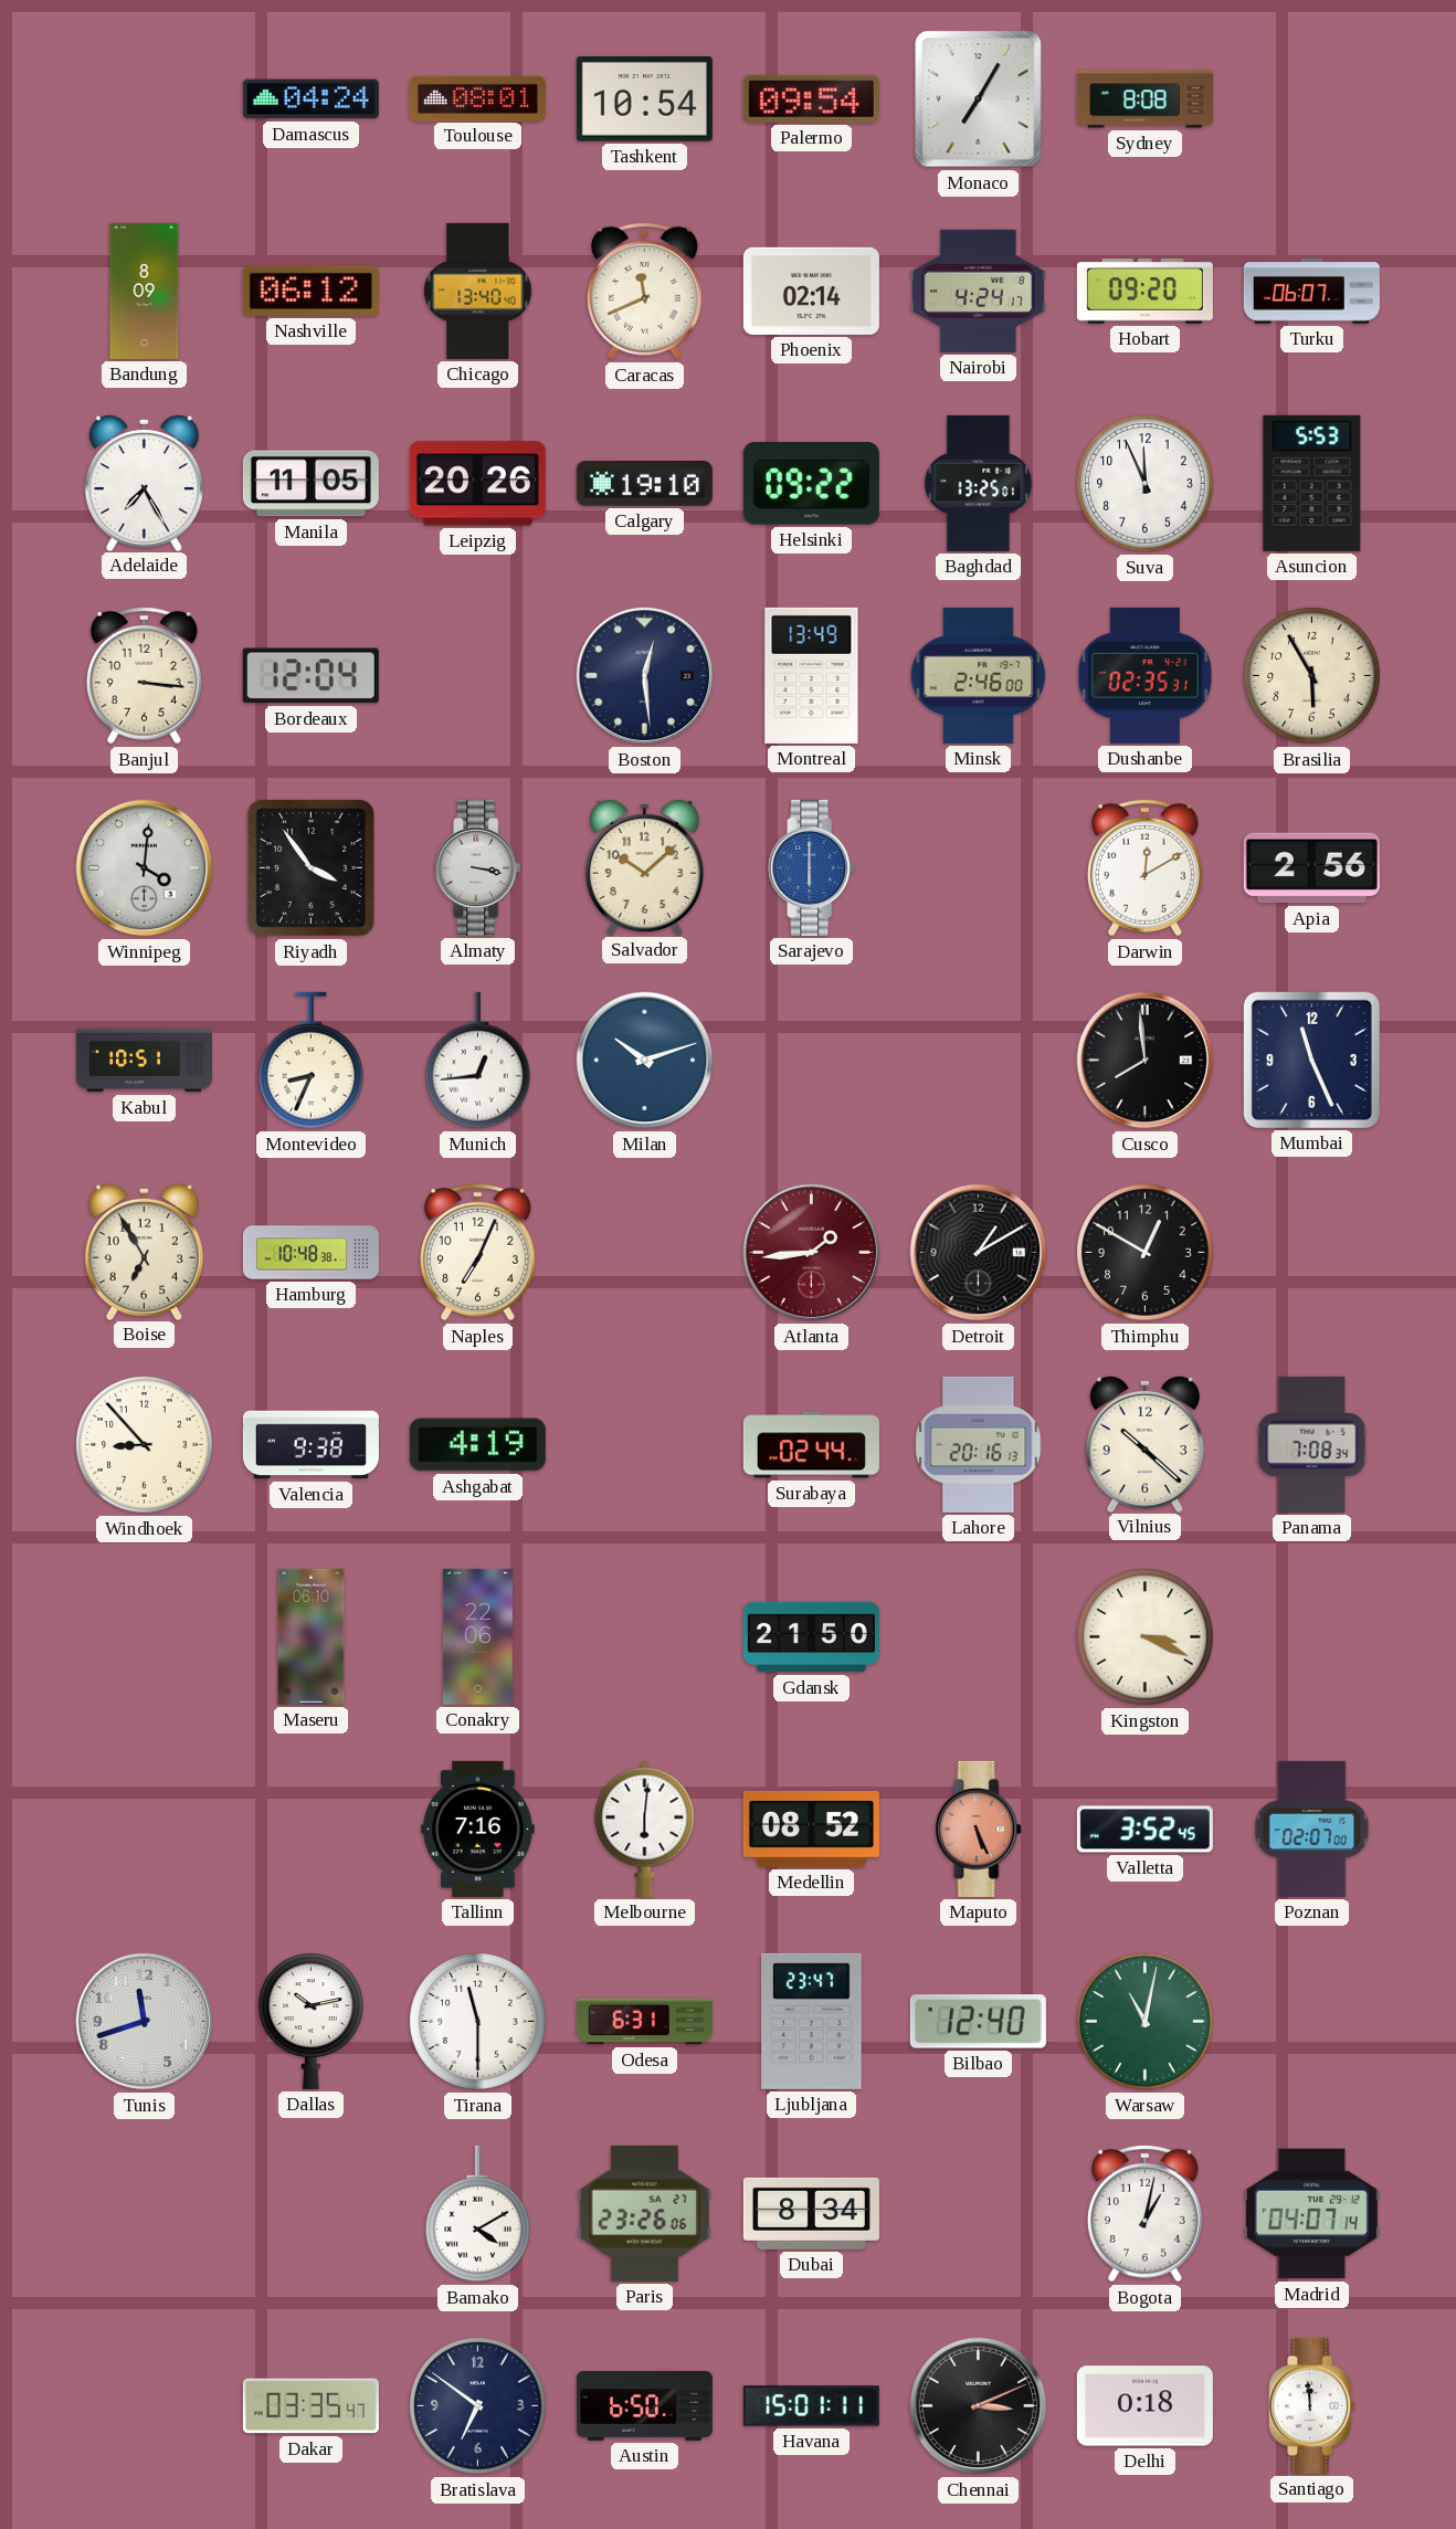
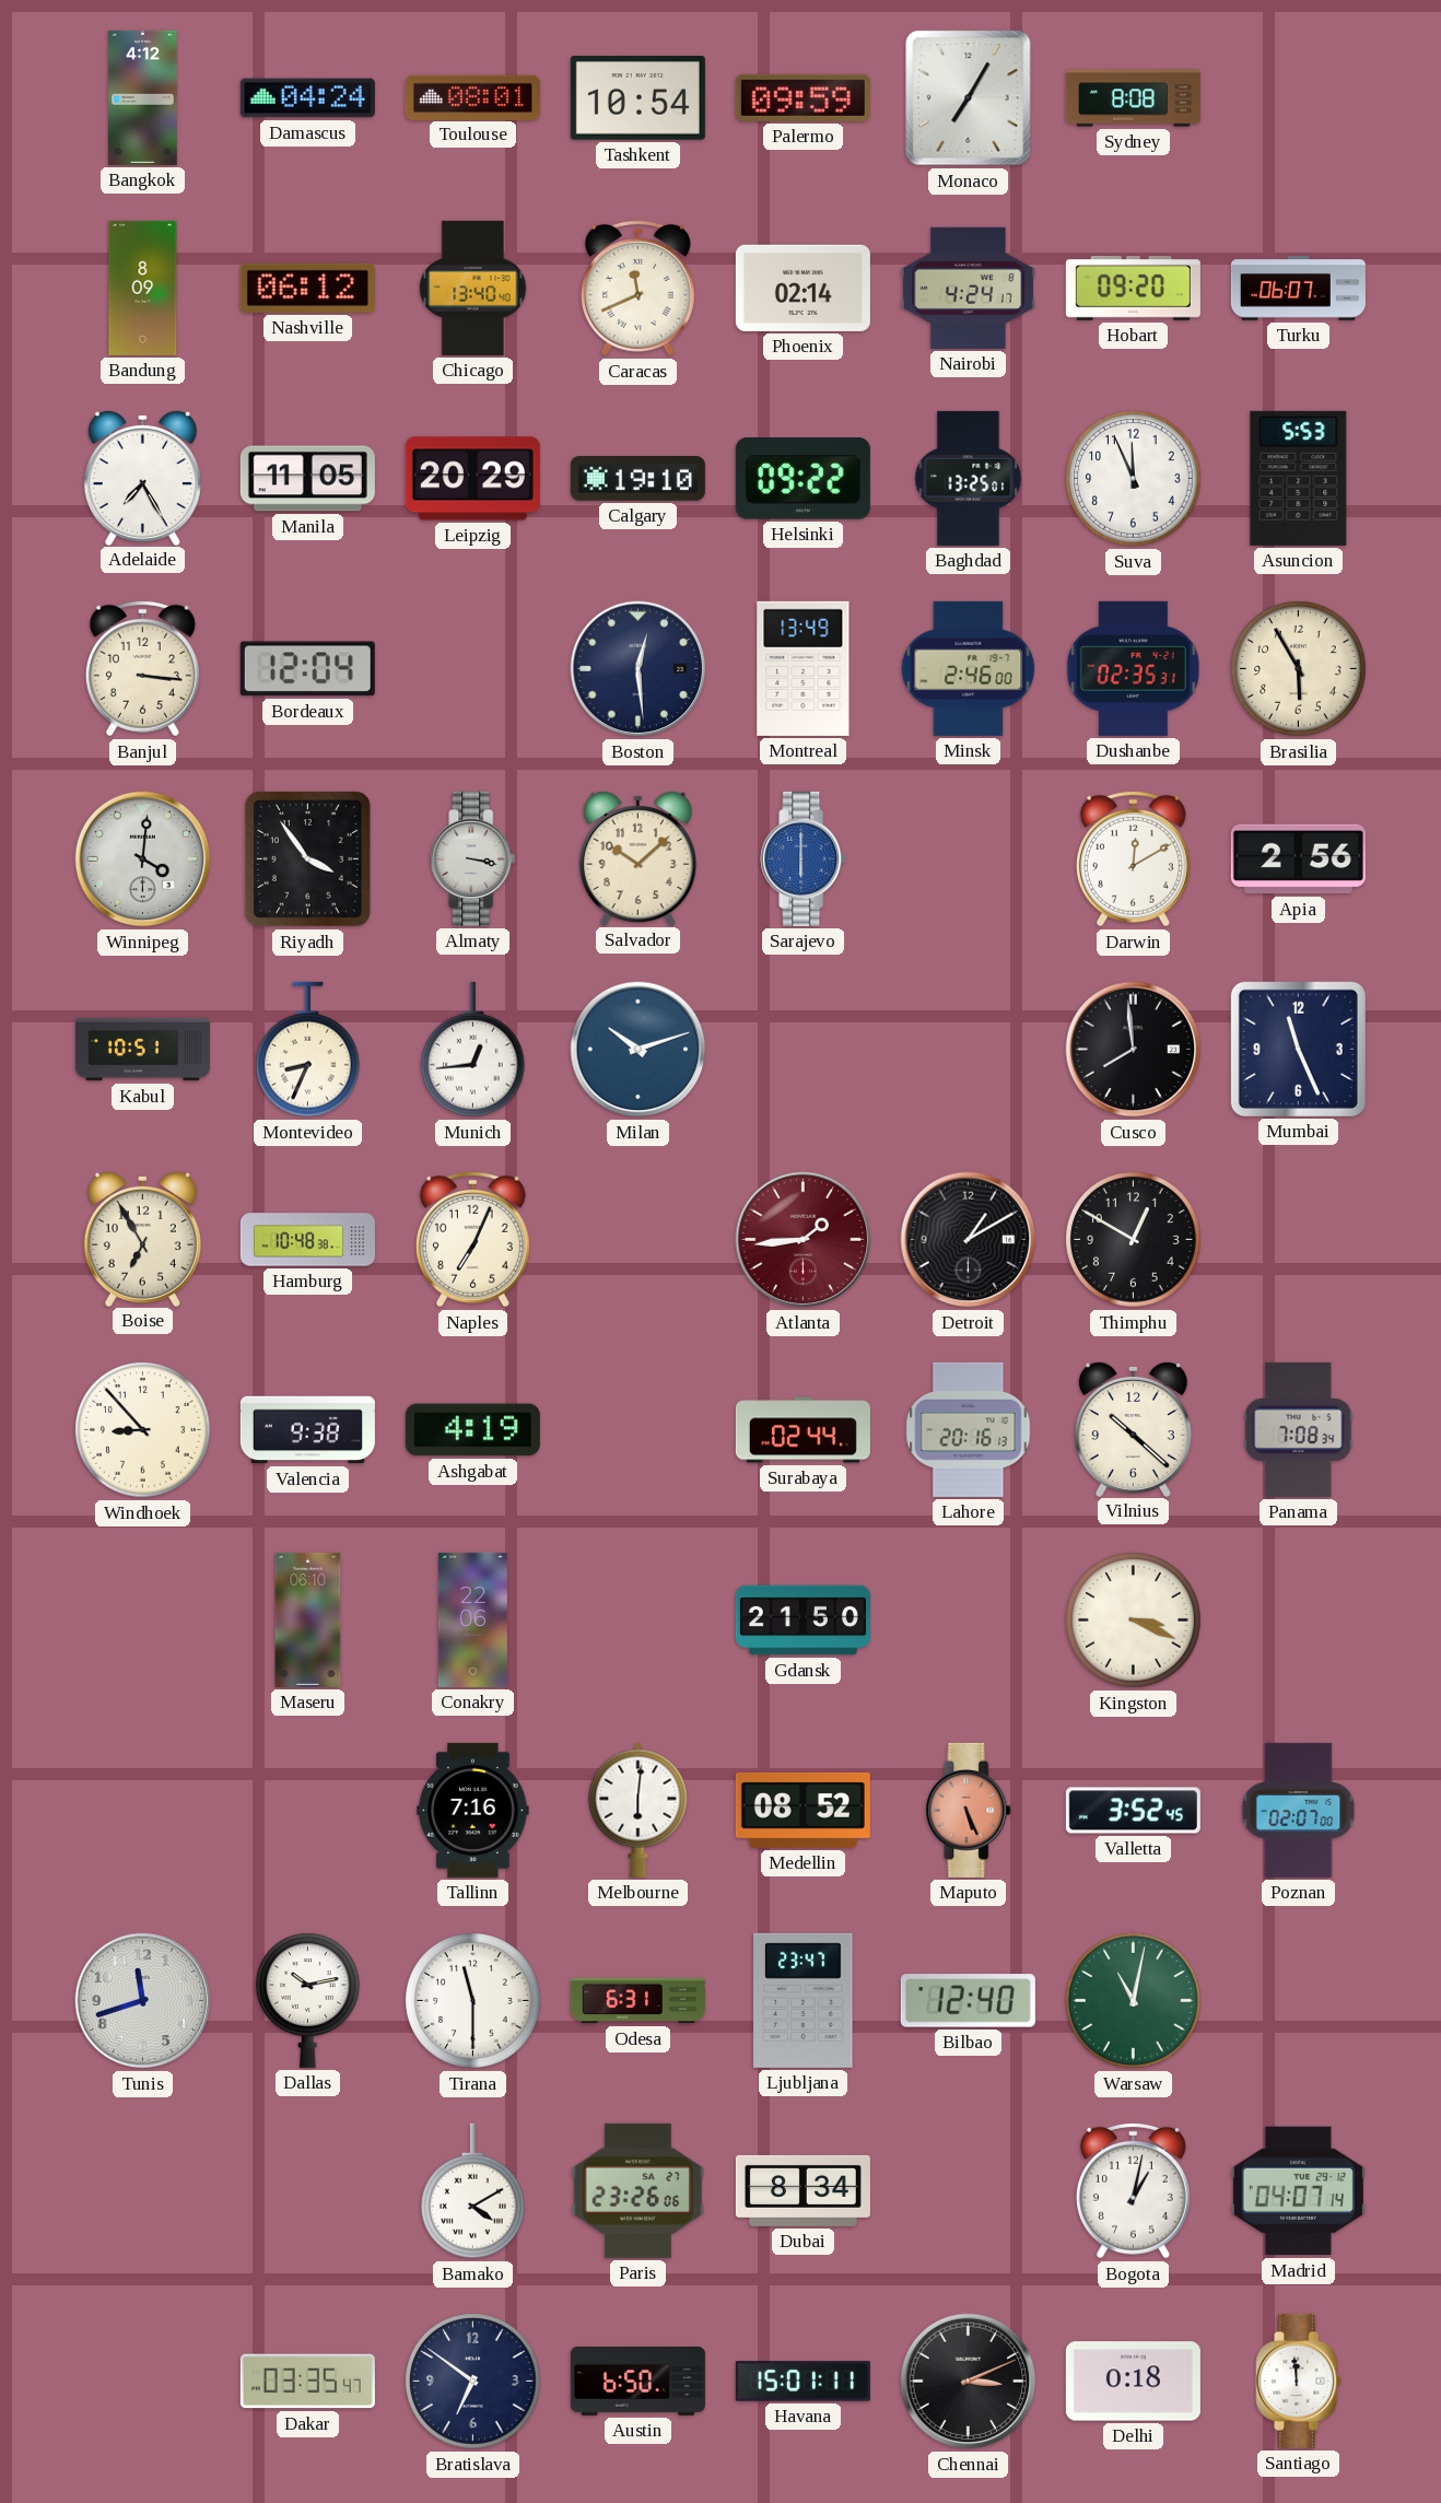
Bangkok: none -> 4:12 (143, 97)
Palermo: 09:54 -> 09:59 (802, 97)
Leipzig: 20:26 -> 20:29 (472, 479)
